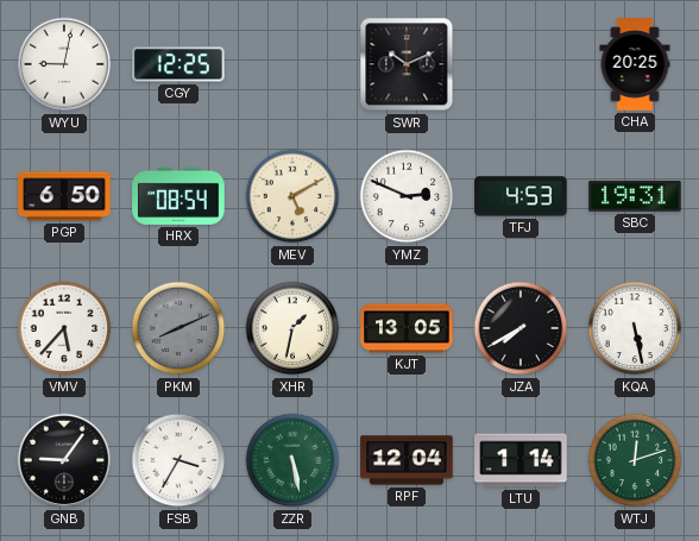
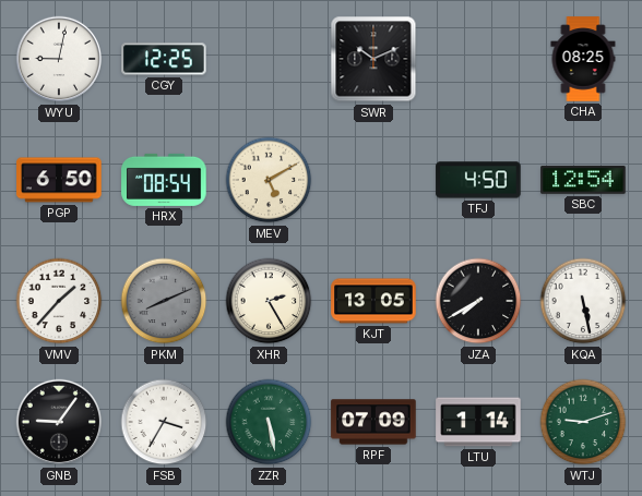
CHA: 20:25 -> 08:25 (583, 59)
YMZ: 2:49 -> none (407, 196)
TFJ: 4:53 -> 4:50 (478, 180)
SBC: 19:31 -> 12:54 (583, 180)
VMV: 5:37 -> 1:37 (59, 301)
XHR: 1:32 -> 2:25 (269, 301)
RPF: 12:04 -> 07:09 (373, 422)
WTJ: 12:12 -> 9:12 (583, 422)
